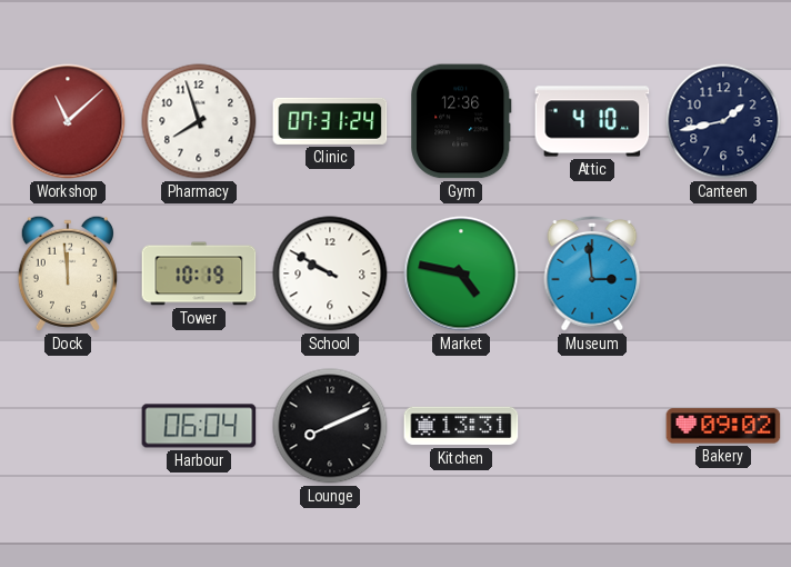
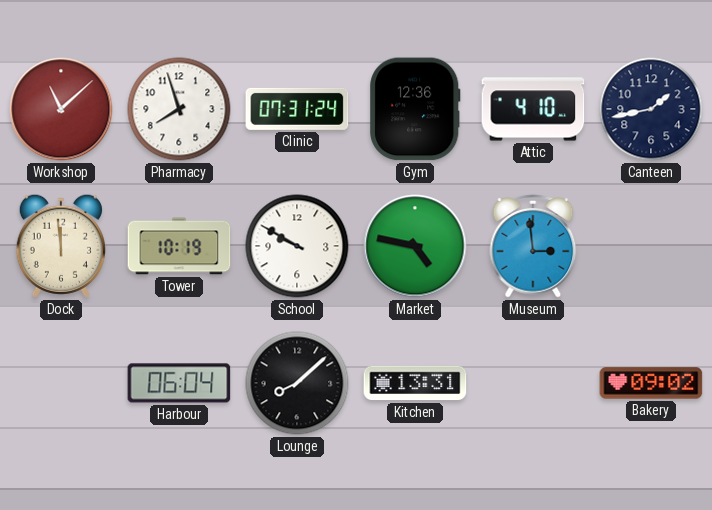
Lounge: 8:11 -> 8:08 (297, 383)
